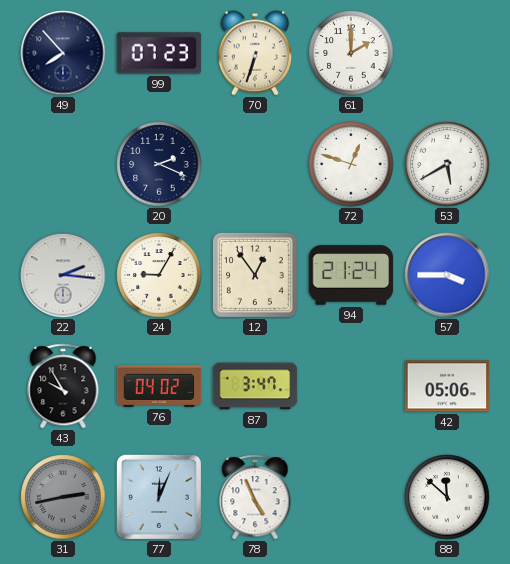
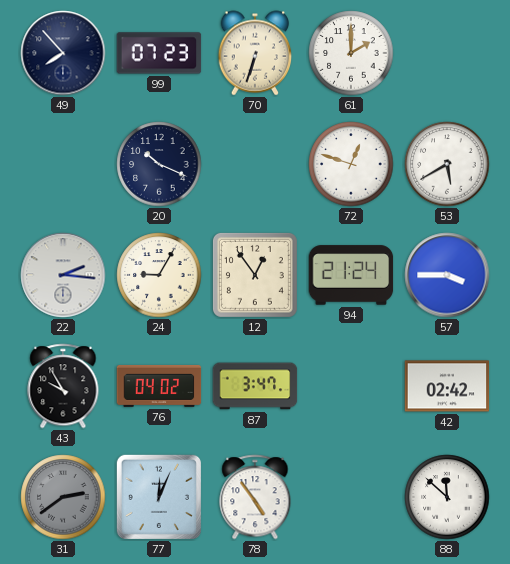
20: 2:19 -> 10:19 (159, 164)
42: 05:06 -> 02:42 (447, 386)
31: 2:43 -> 2:39 (63, 497)
78: 4:56 -> 4:54 (255, 497)
